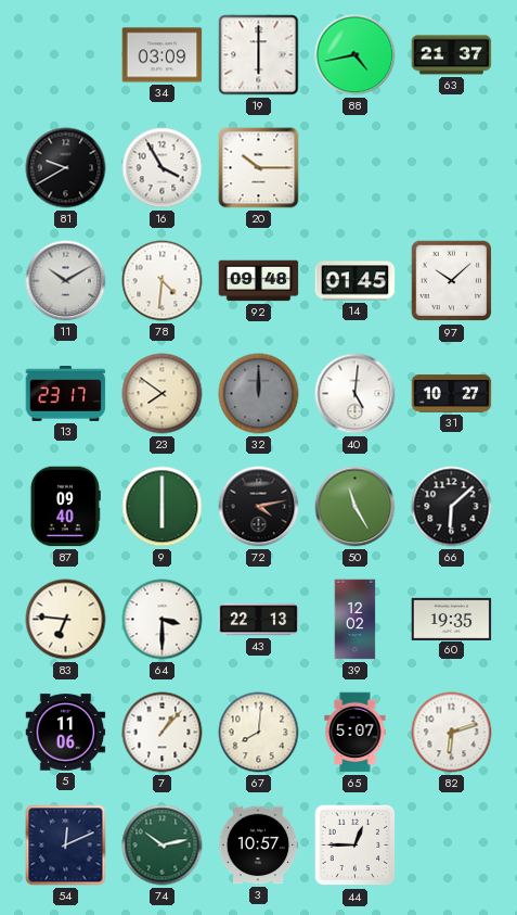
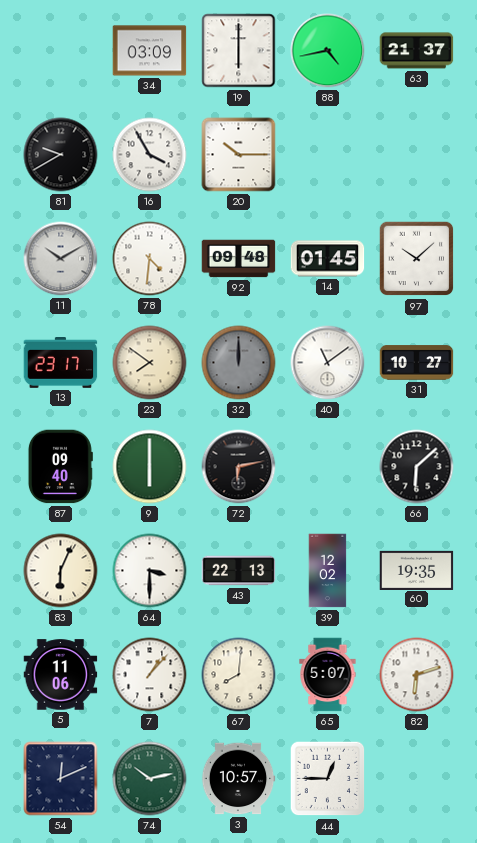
40: 5:01 -> 11:09 (328, 363)
72: 4:13 -> 6:13 (239, 467)
50: 11:25 -> none (356, 507)
83: 6:46 -> 6:04 (61, 571)
